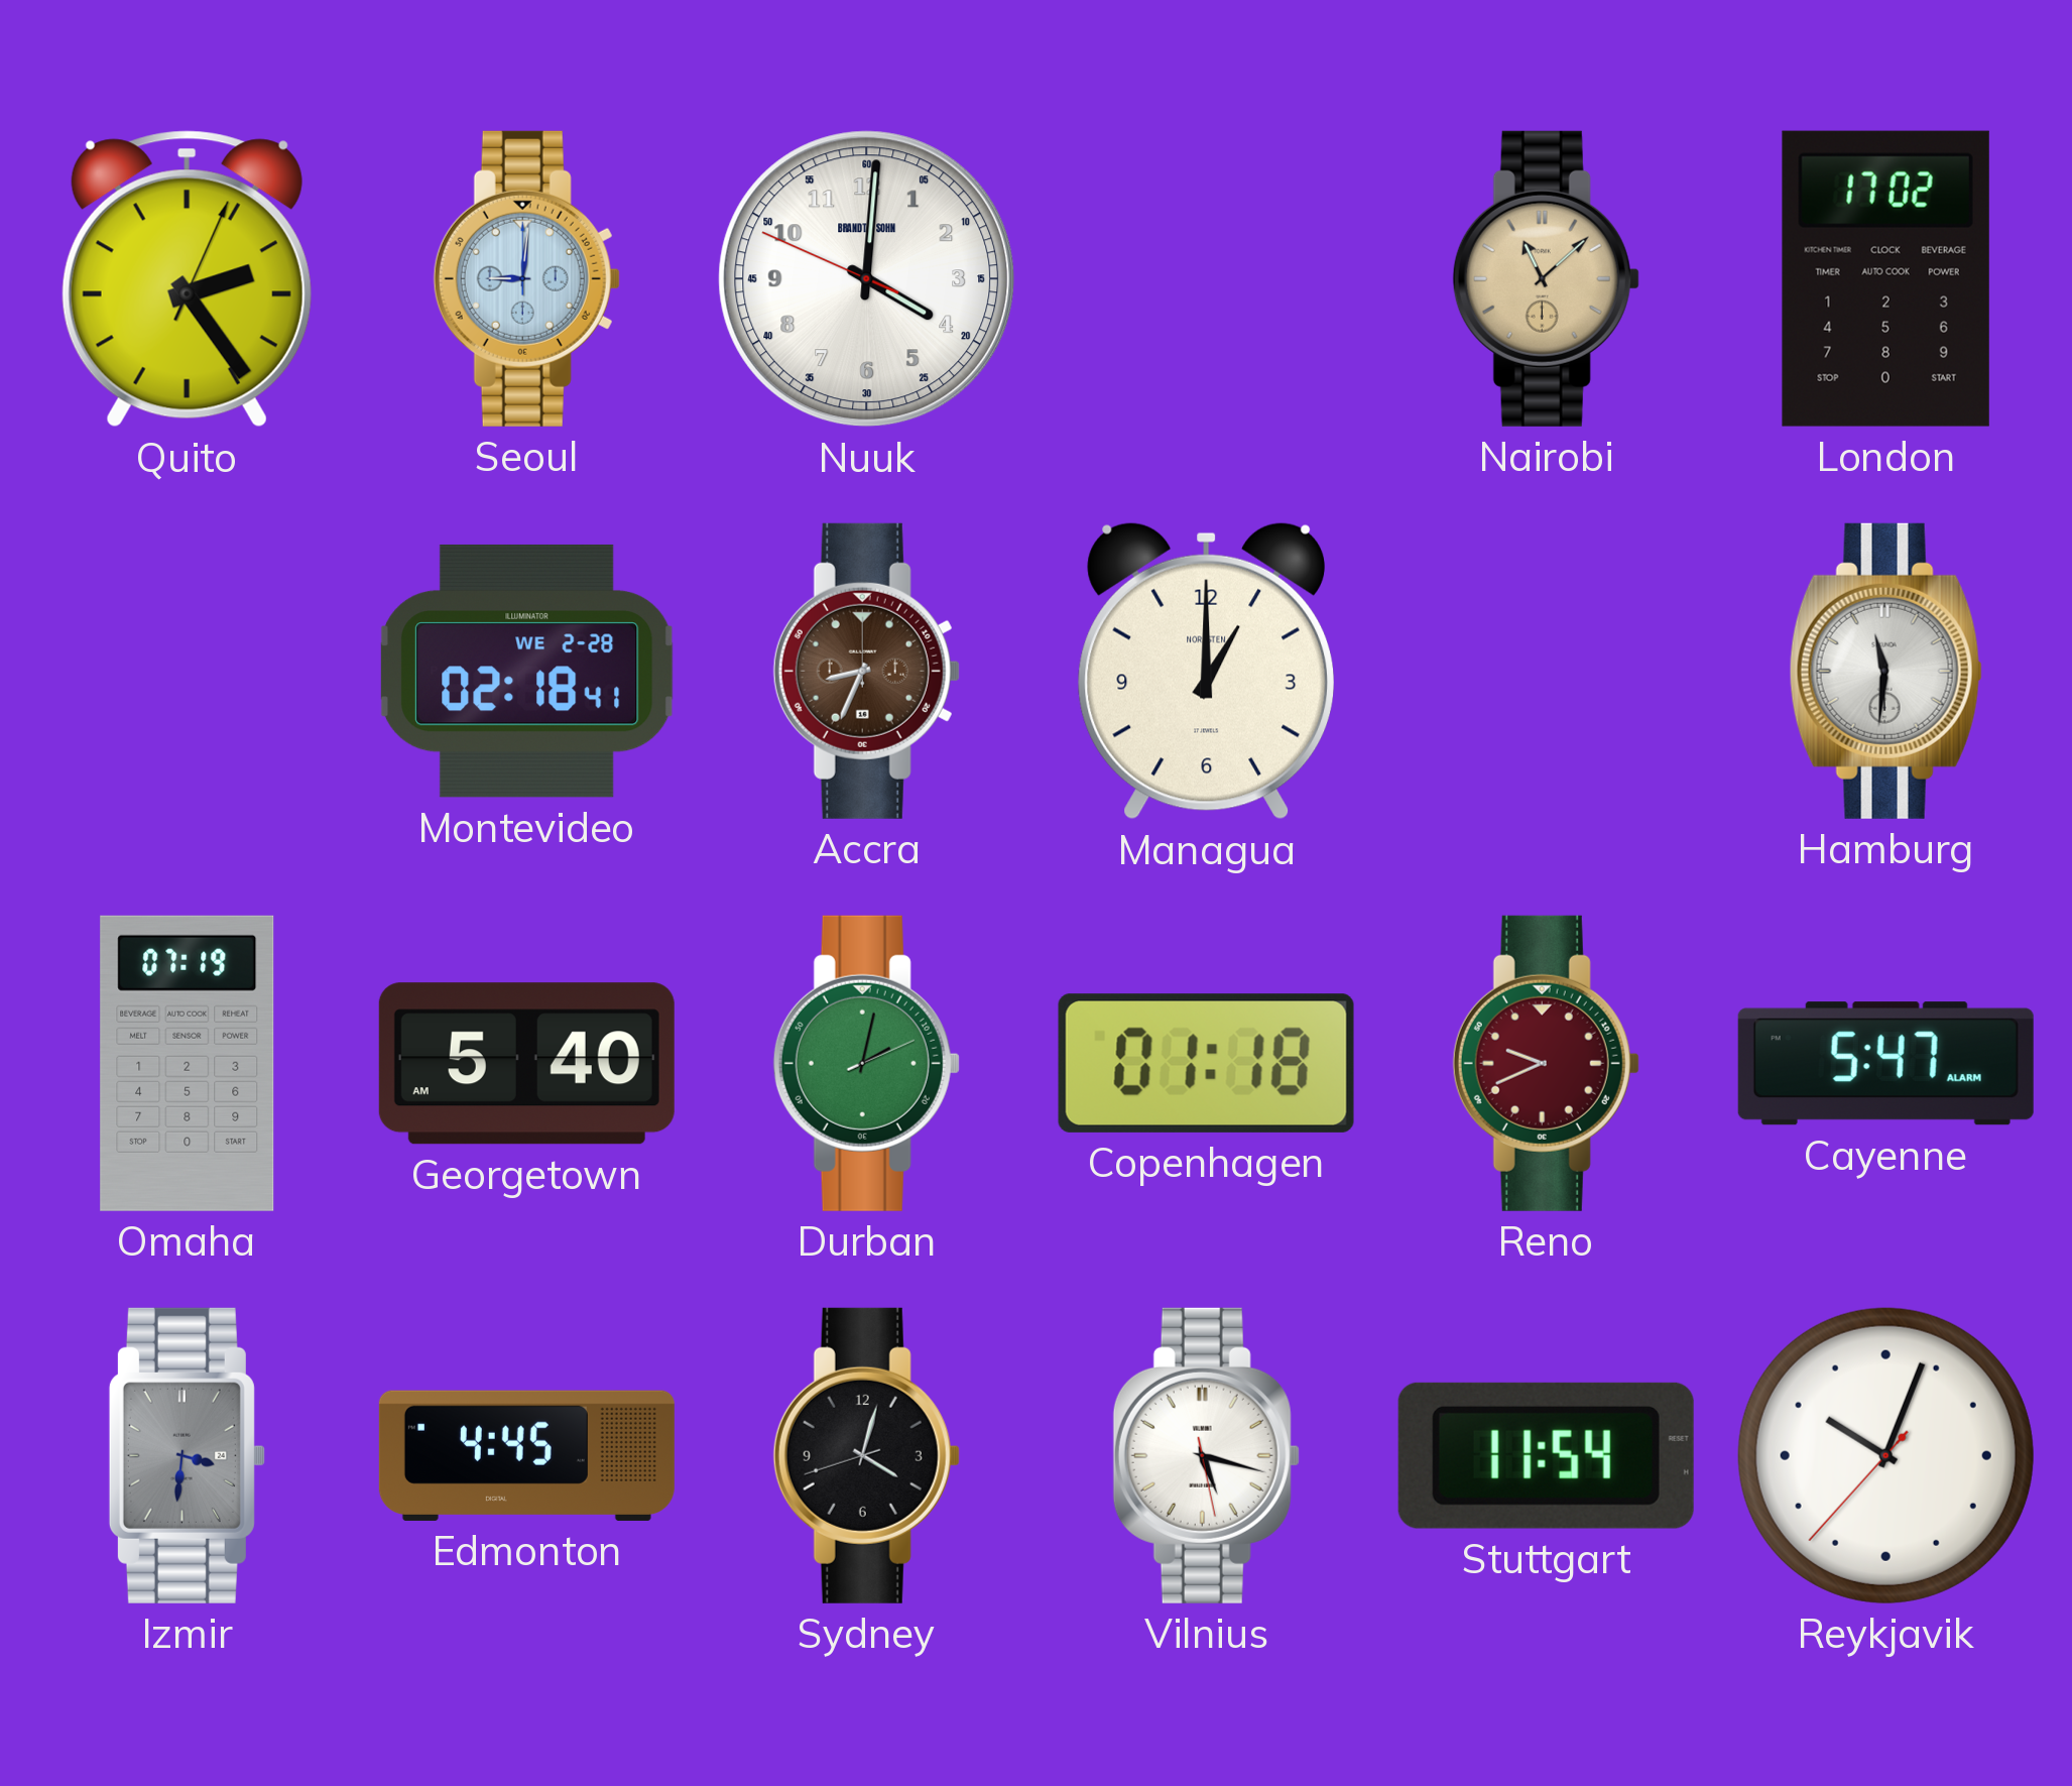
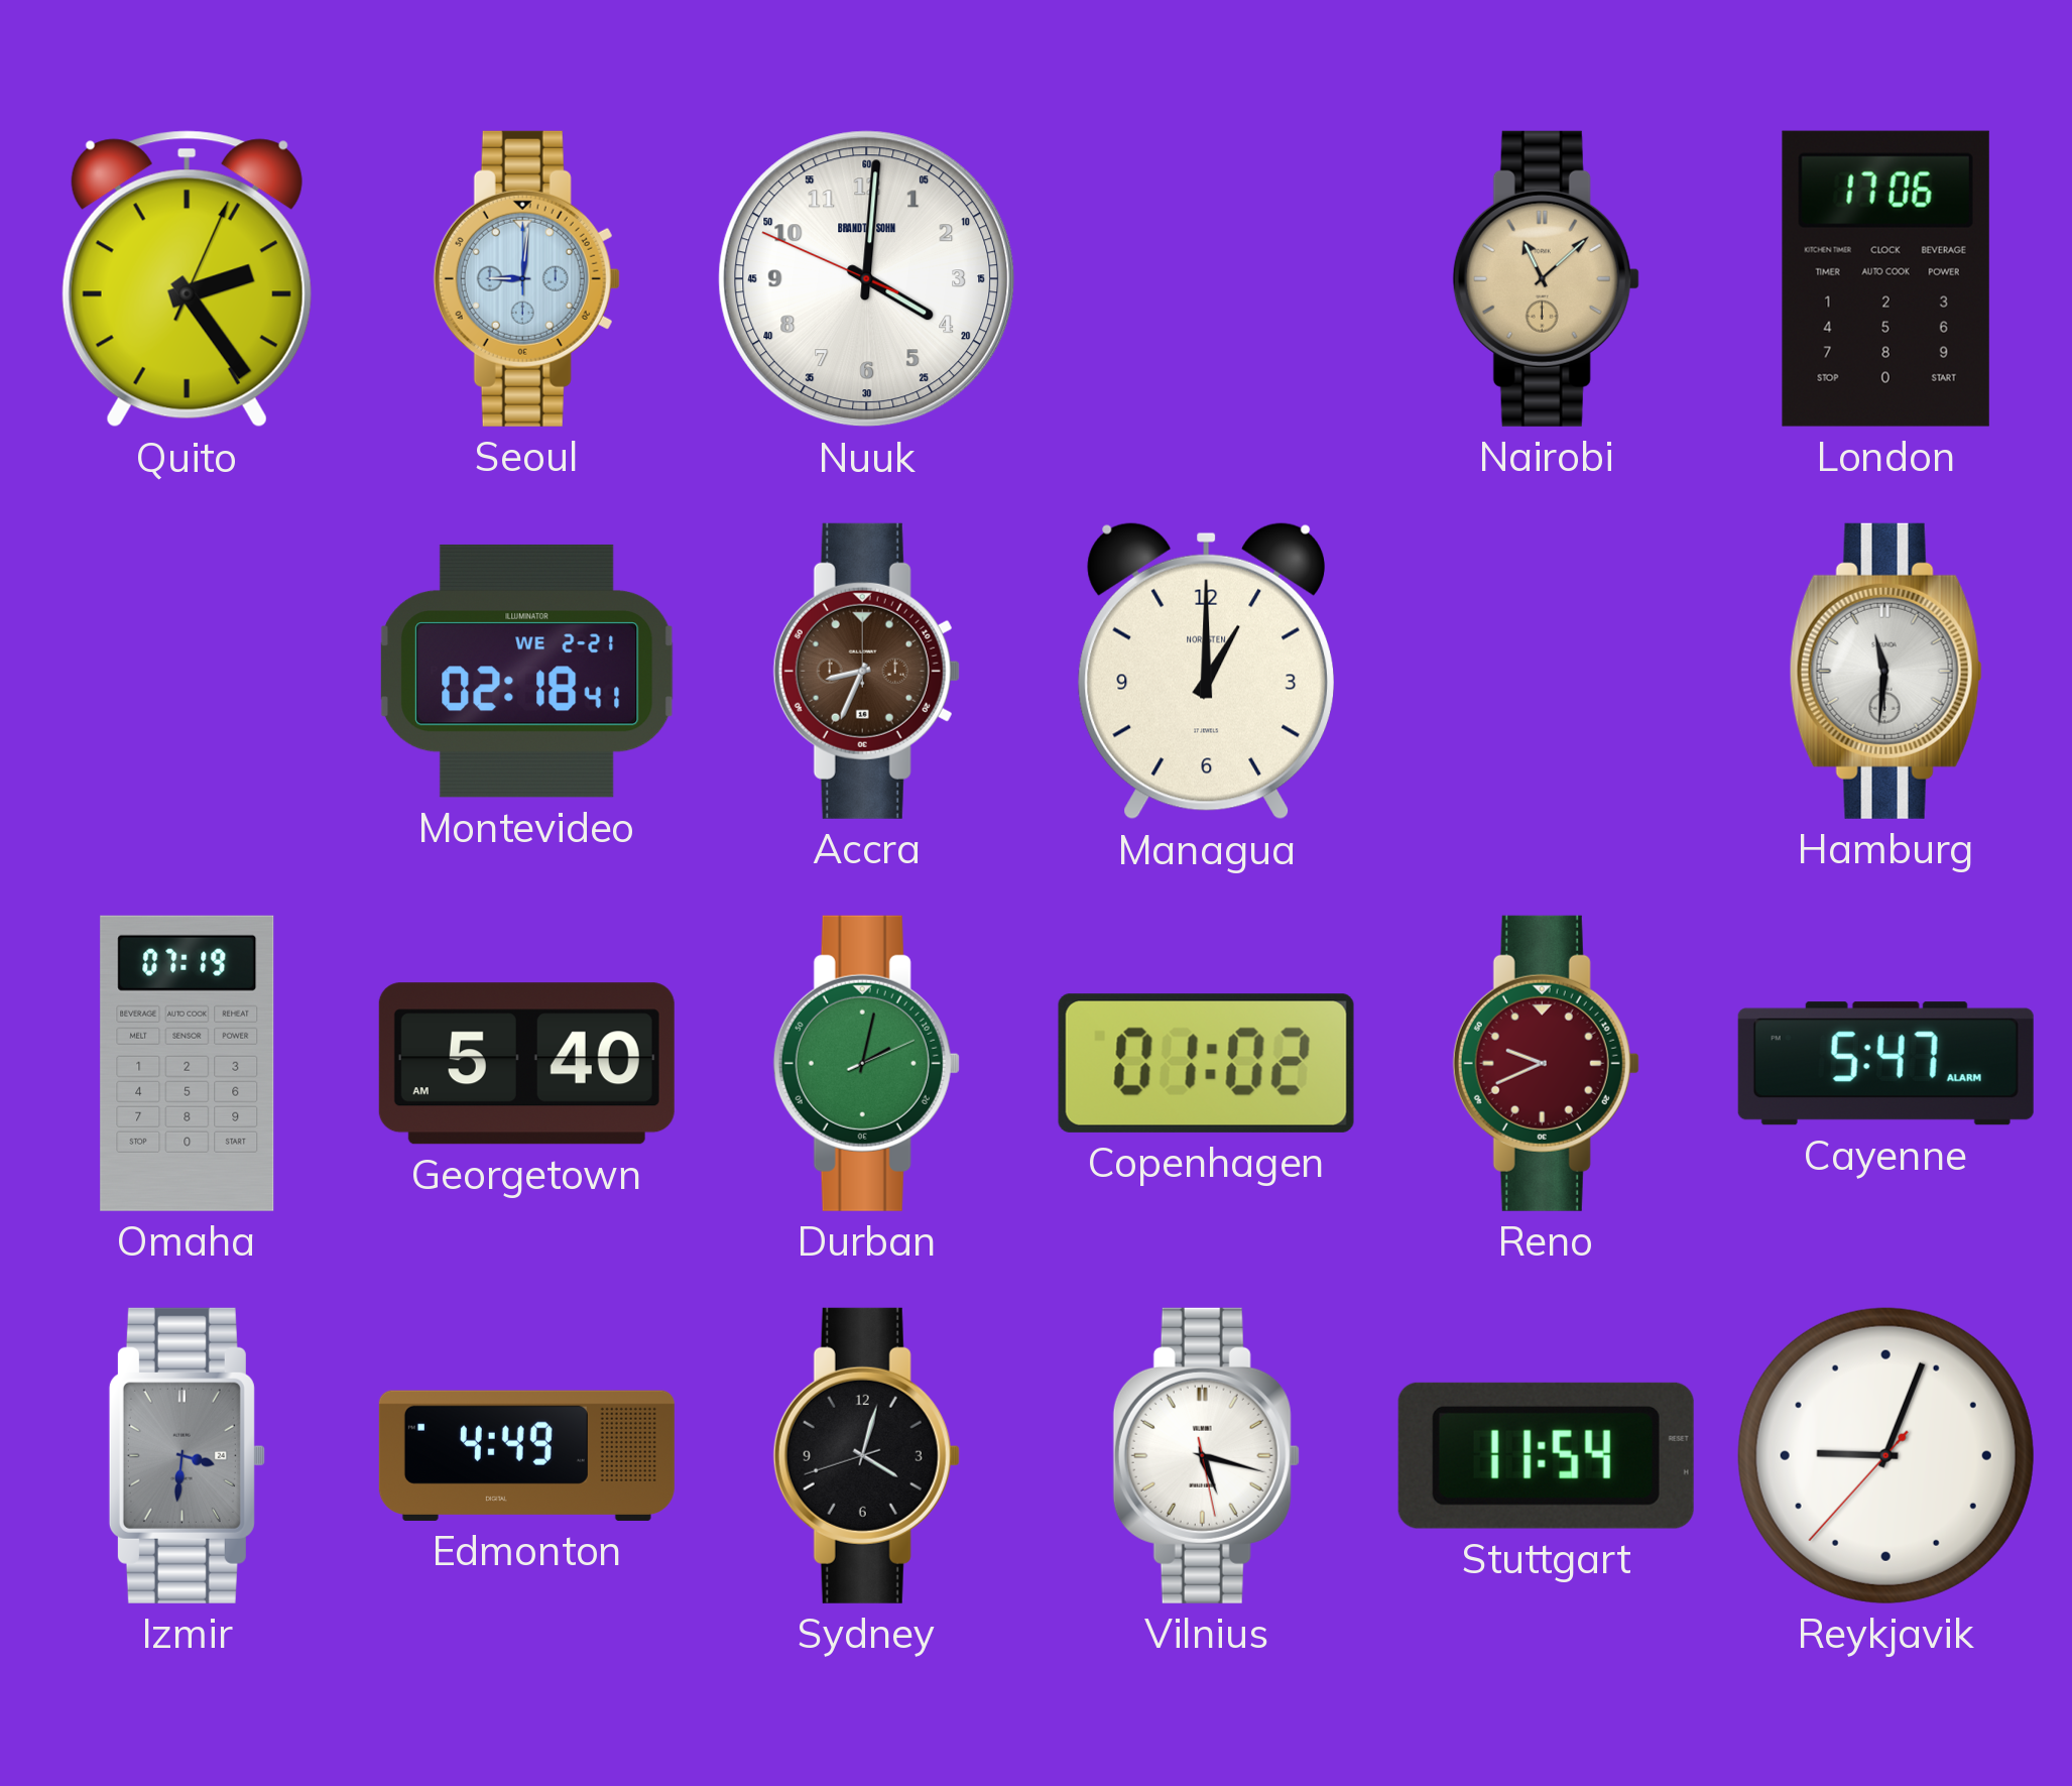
London: 17:02 -> 17:06 (1885, 278)
Montevideo date: WE 2-28 -> WE 2-21 (526, 671)
Copenhagen: 01:18 -> 01:02 (1206, 1063)
Edmonton: 4:45 -> 4:49 (526, 1455)
Reykjavik: 10:03 -> 9:03 (1885, 1455)
